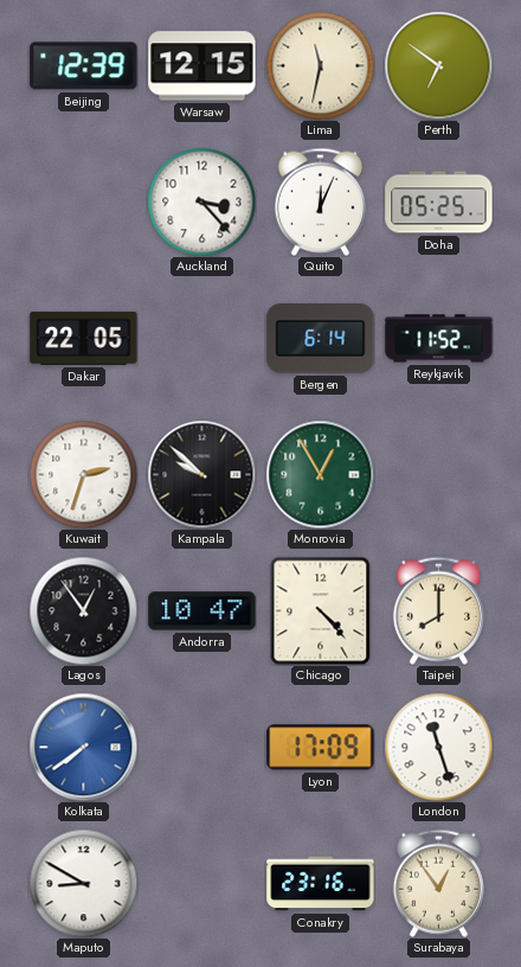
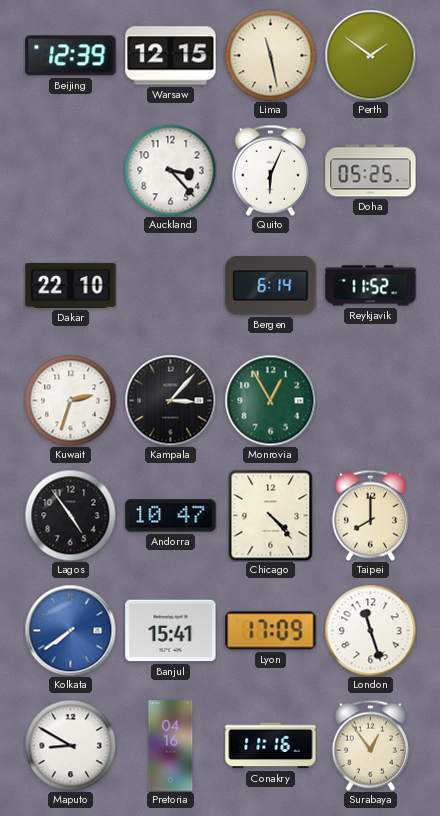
Lima: 11:32 -> 11:28 (270, 55)
Perth: 6:51 -> 1:51 (370, 55)
Quito: 12:04 -> 6:04 (270, 170)
Dakar: 22:05 -> 22:10 (71, 285)
Kampala: 9:52 -> 3:07 (170, 400)
Lagos: 12:54 -> 4:54 (70, 515)
Banjul: none -> 15:41 (171, 631)
Pretoria: none -> 04:16 (171, 746)
Conakry: 23:16 -> 11:16 (271, 746)
